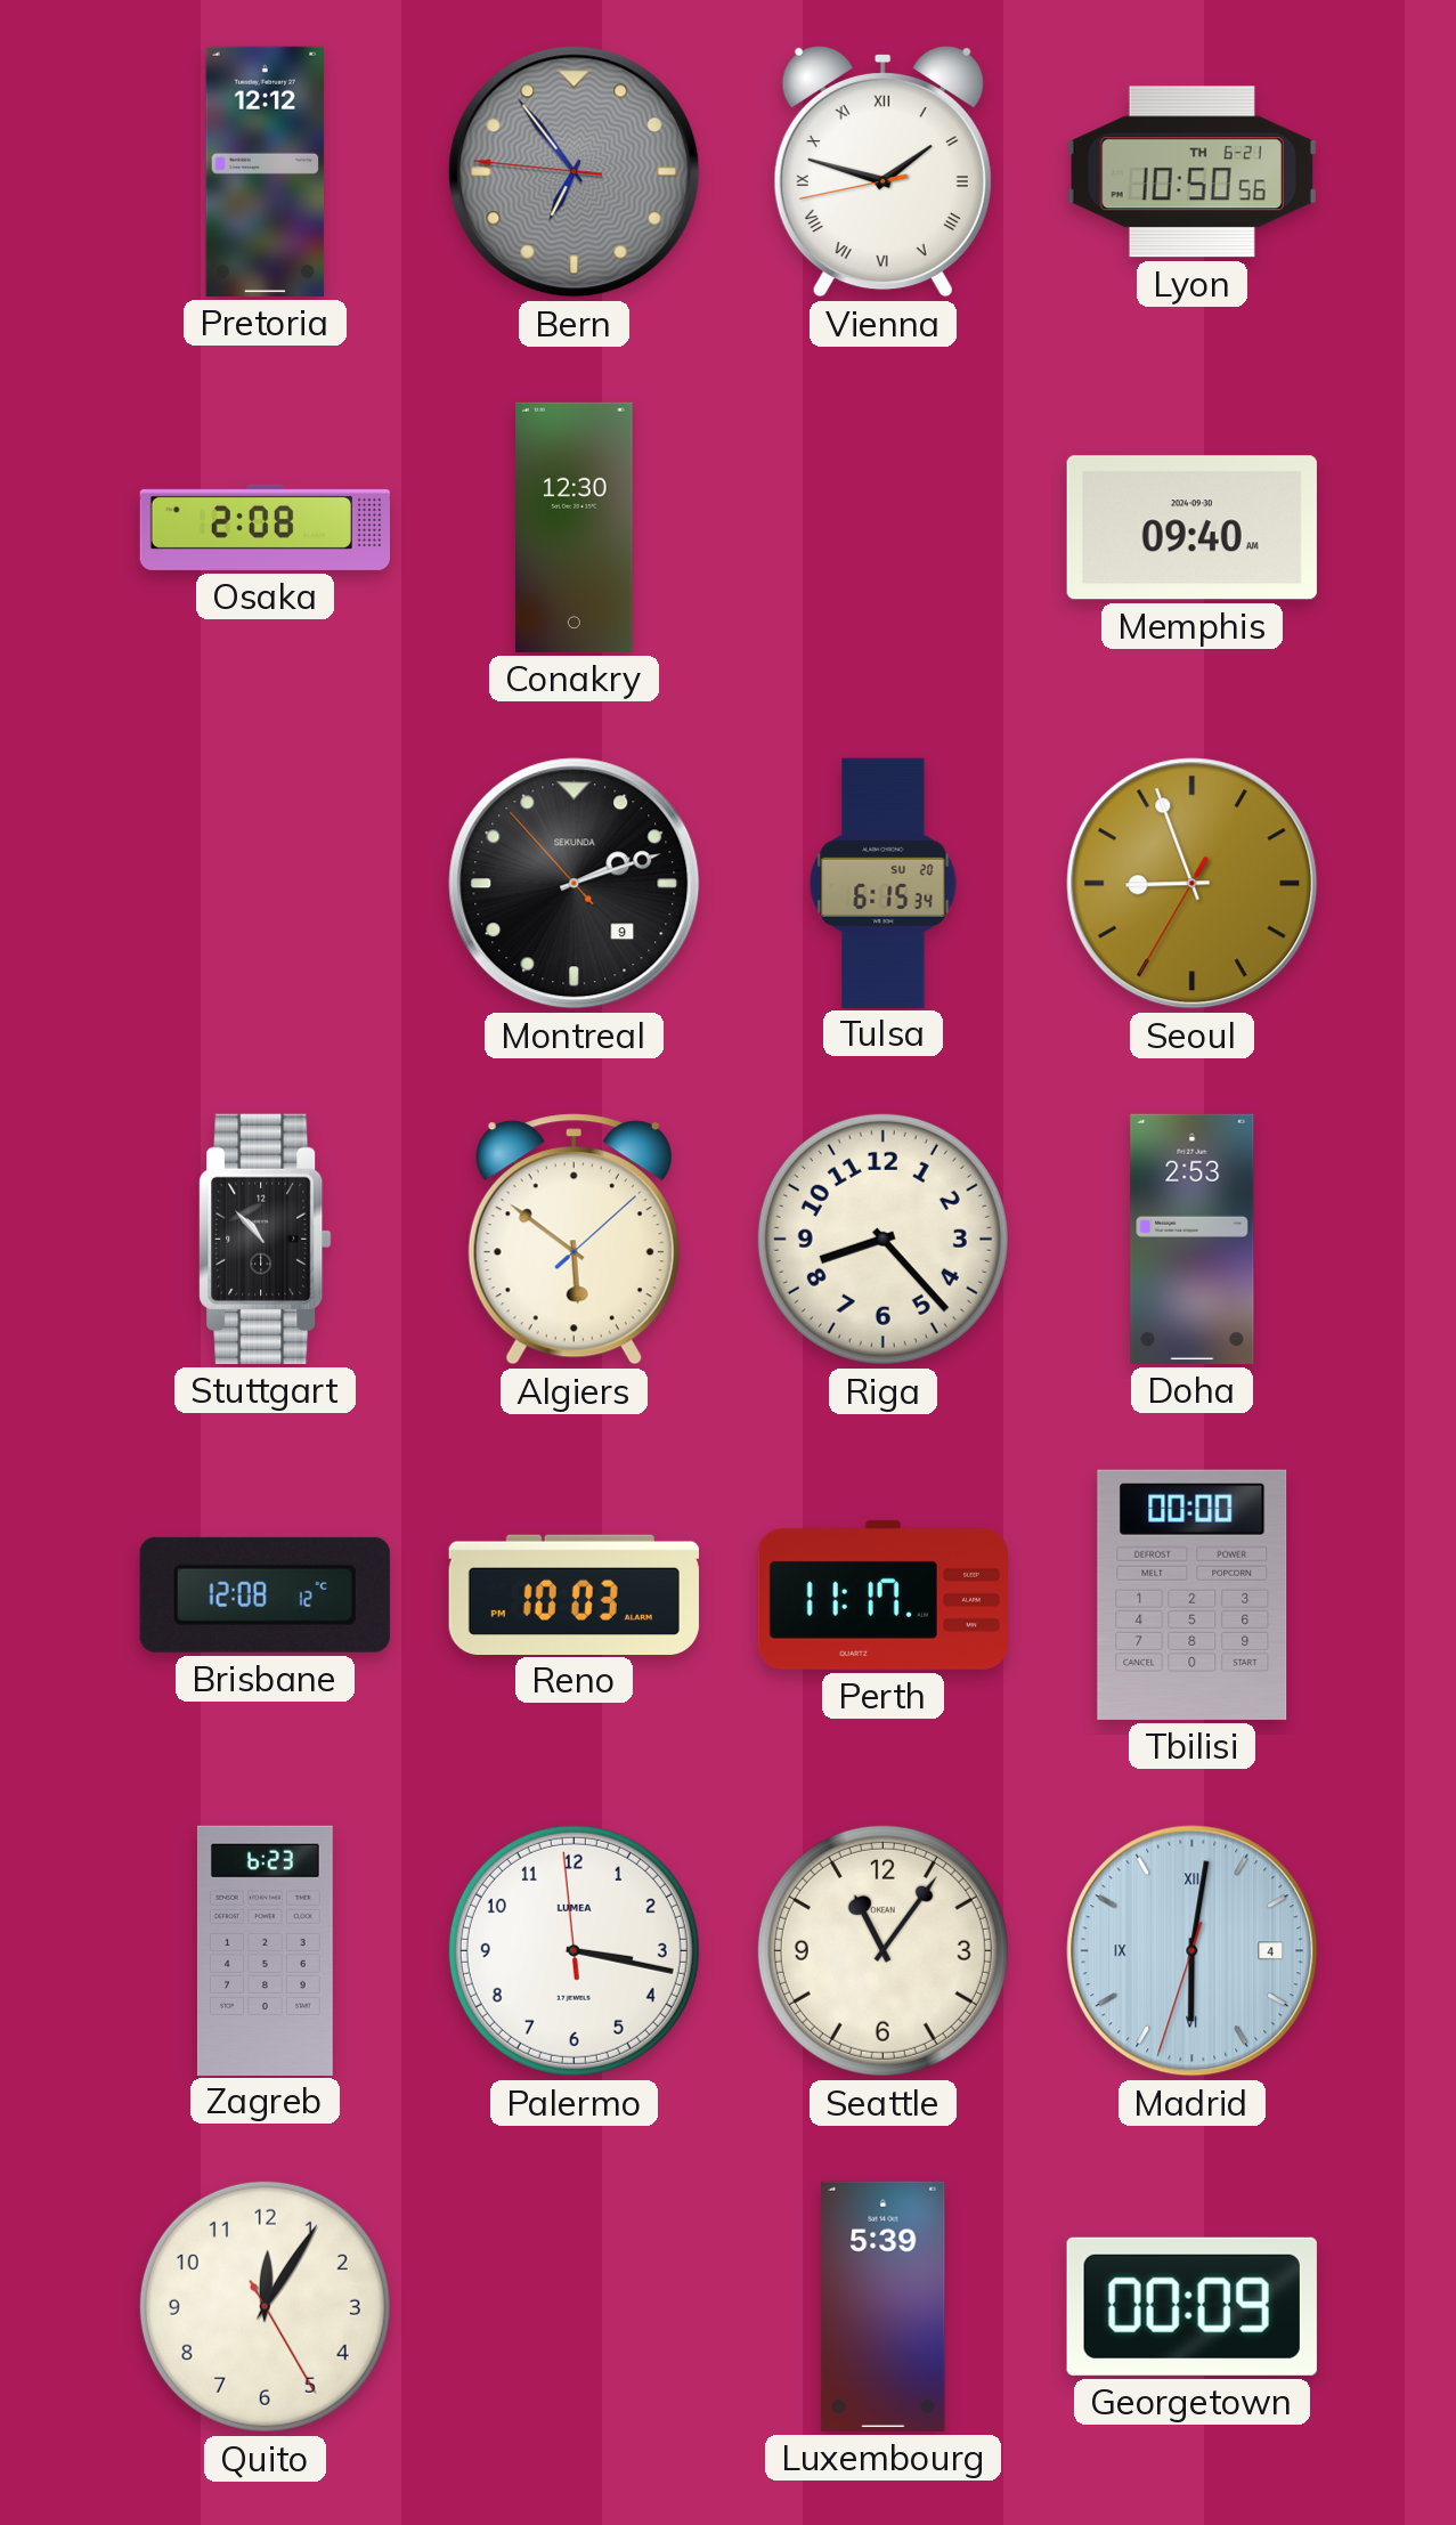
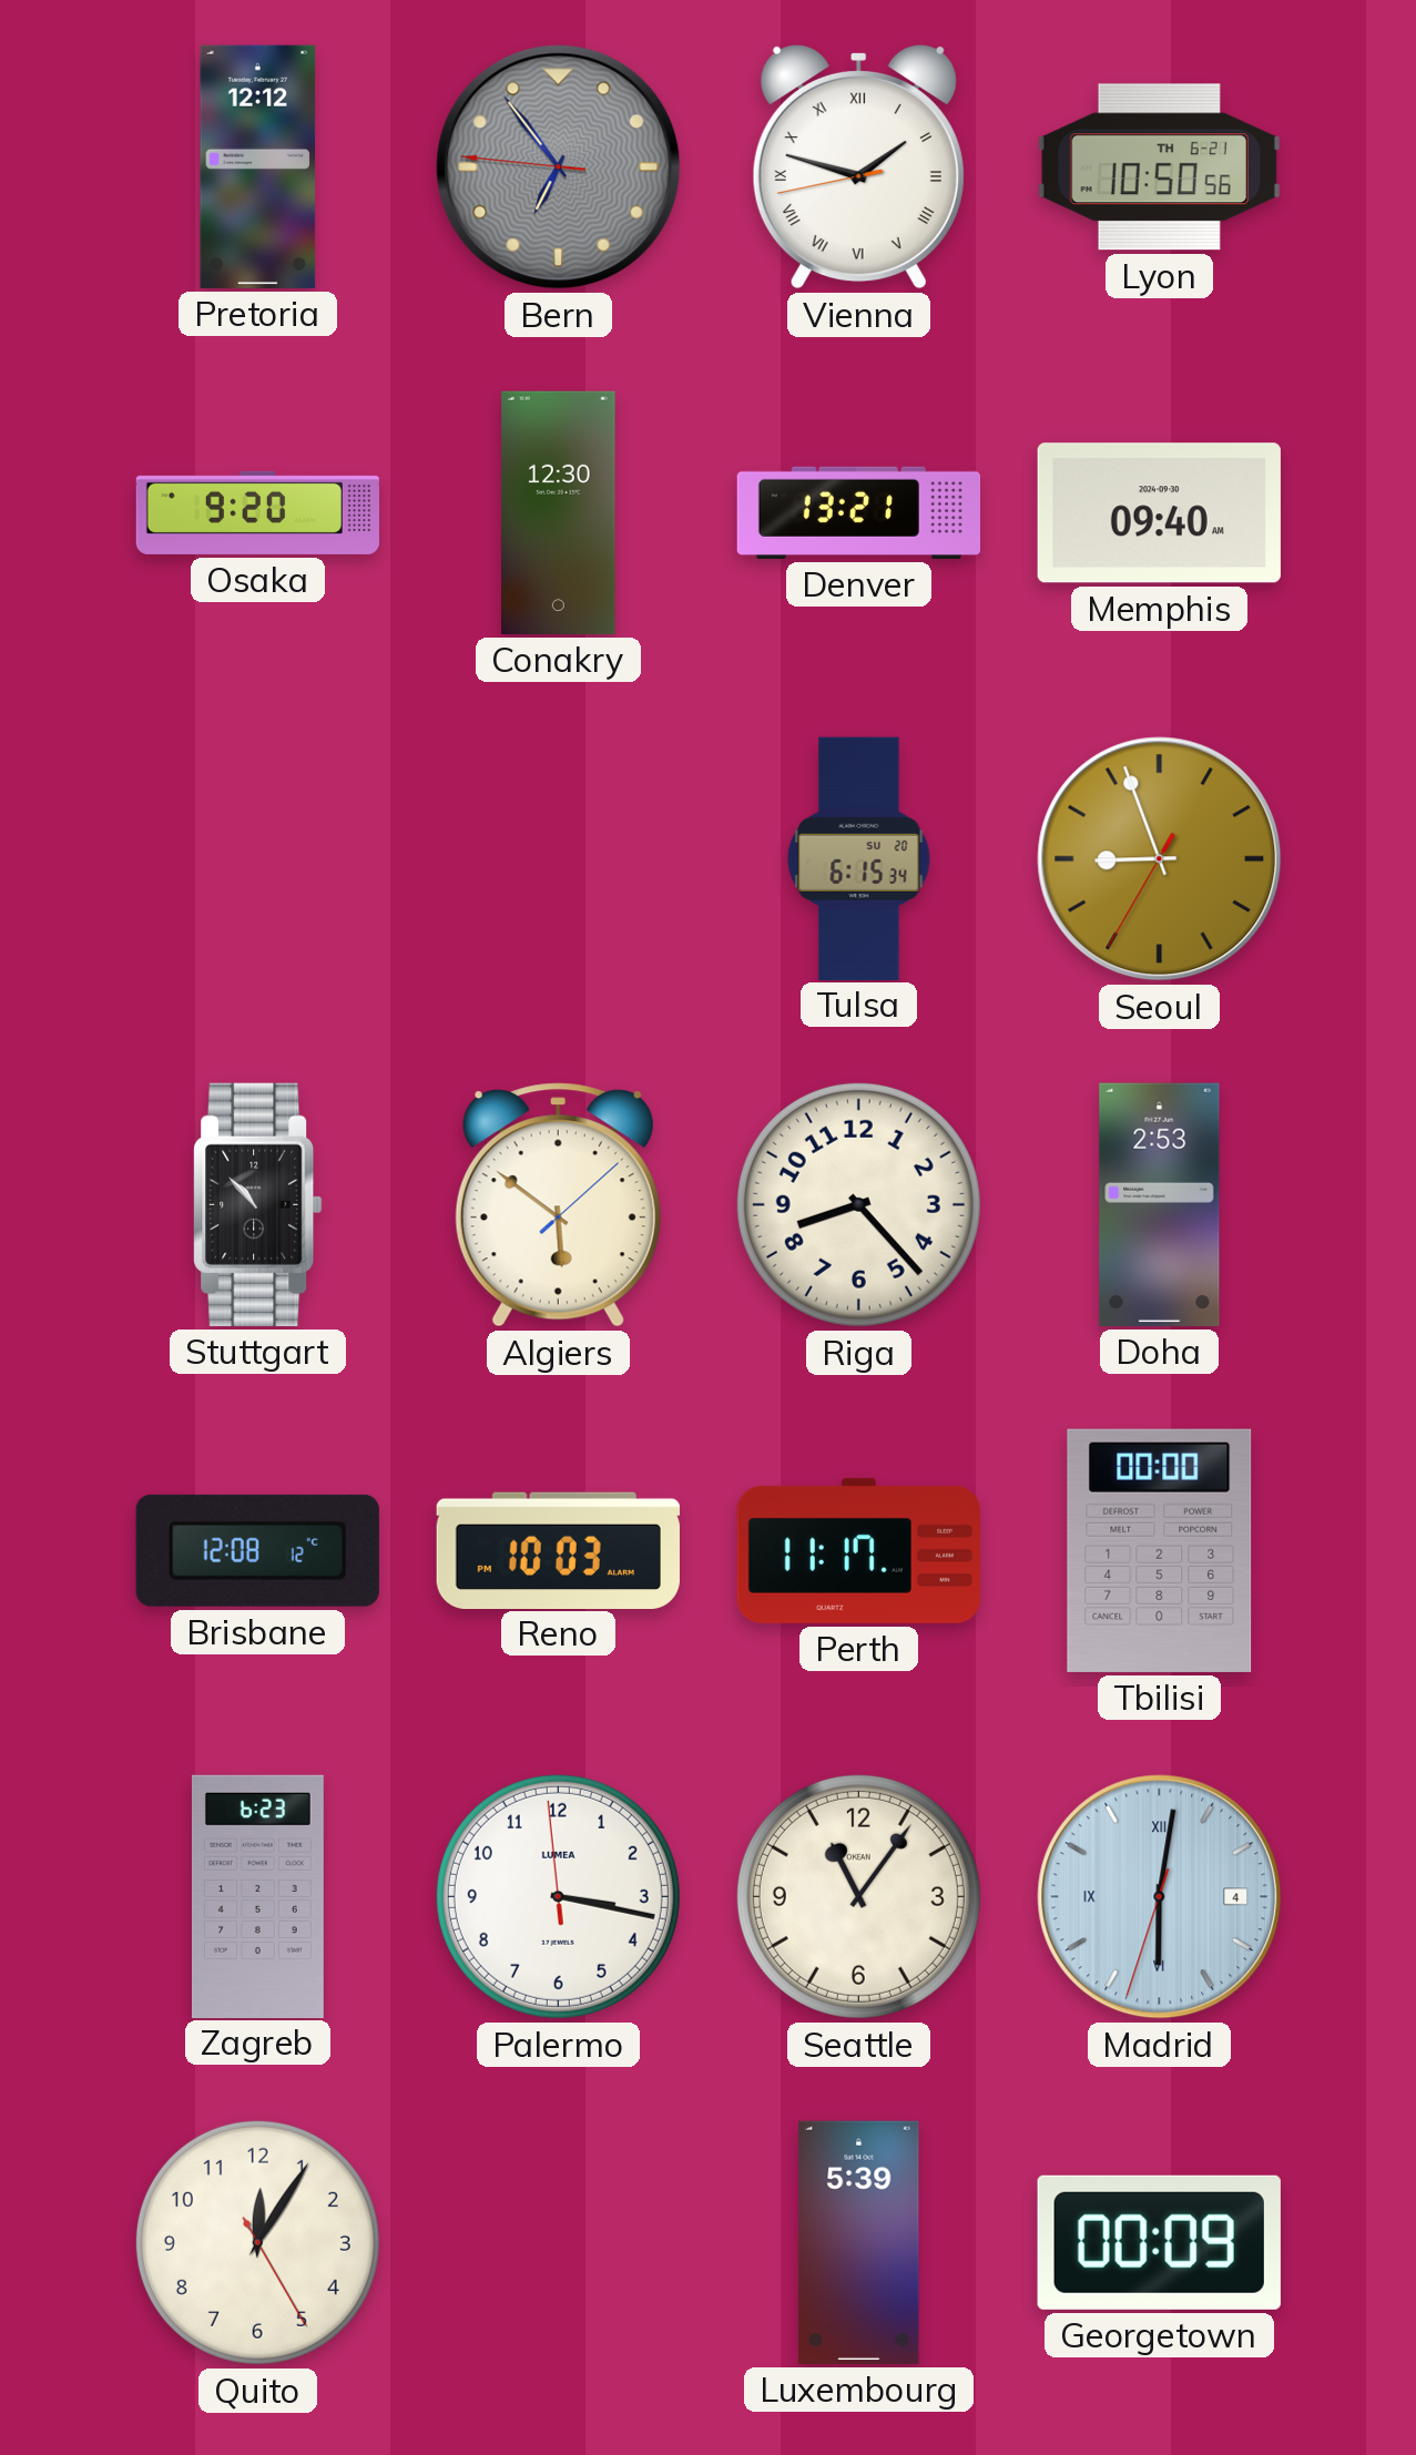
Osaka: 2:08 -> 9:20 (257, 512)
Denver: none -> 13:21 (858, 512)
Montreal: 2:11 -> none (575, 884)
